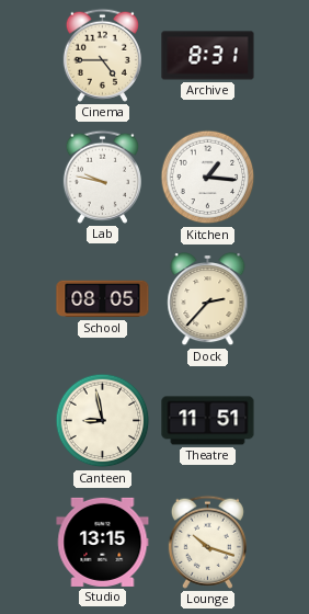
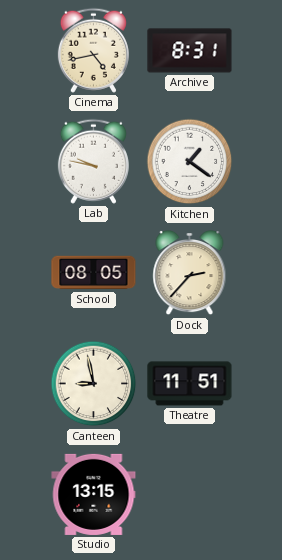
Cinema: 4:45 -> 4:43 (93, 50)
Kitchen: 1:16 -> 1:21 (190, 162)
Lounge: 10:18 -> none (207, 542)
